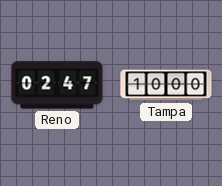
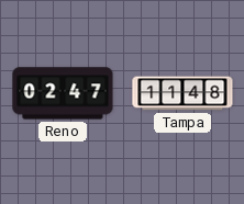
Tampa: 10:00 -> 11:48 (182, 93)
